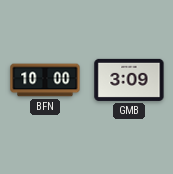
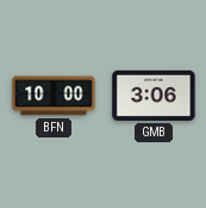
GMB: 3:09 -> 3:06 (154, 96)
